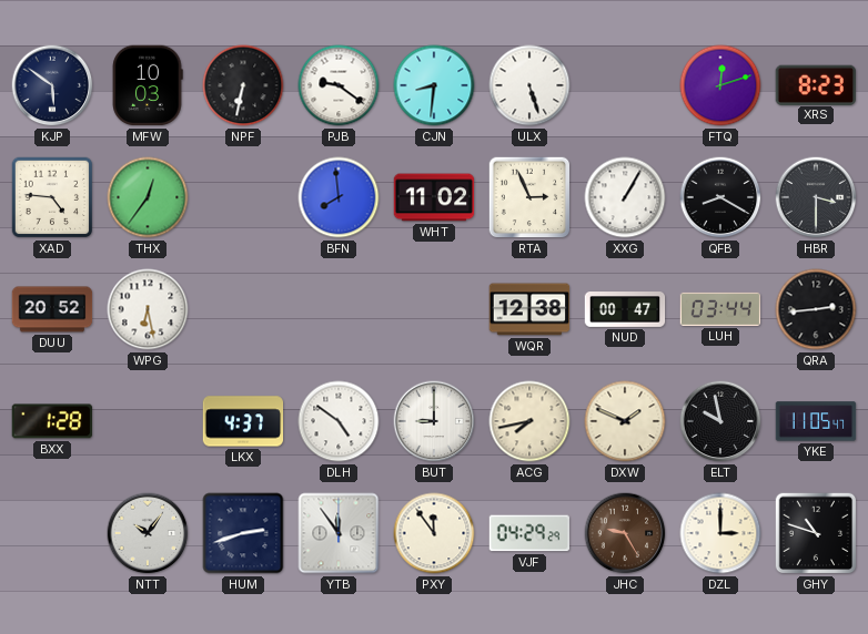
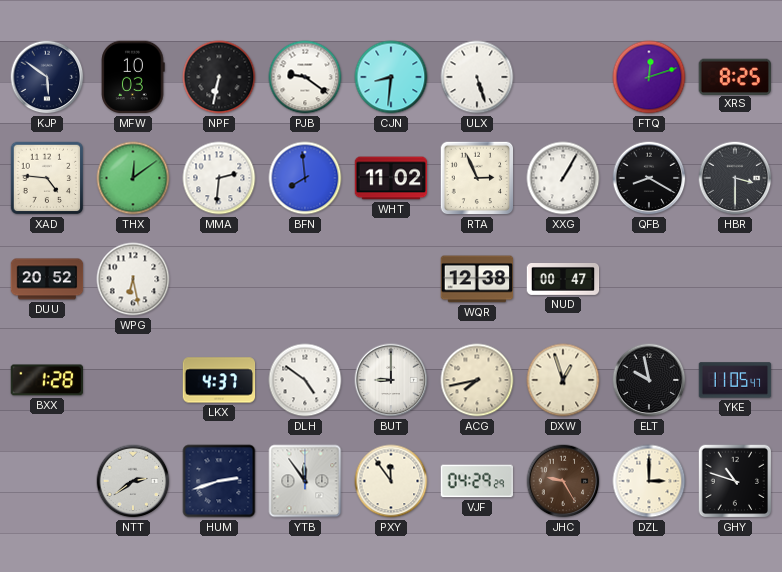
XRS: 8:23 -> 8:25 (734, 76)
THX: 12:36 -> 12:09 (133, 178)
MMA: none -> 2:31 (219, 178)
LUH: 03:44 -> none (720, 309)
QRA: 2:44 -> none (816, 309)
DXW: 1:49 -> 12:57 (563, 380)
NTT: 10:06 -> 2:39 (133, 481)
